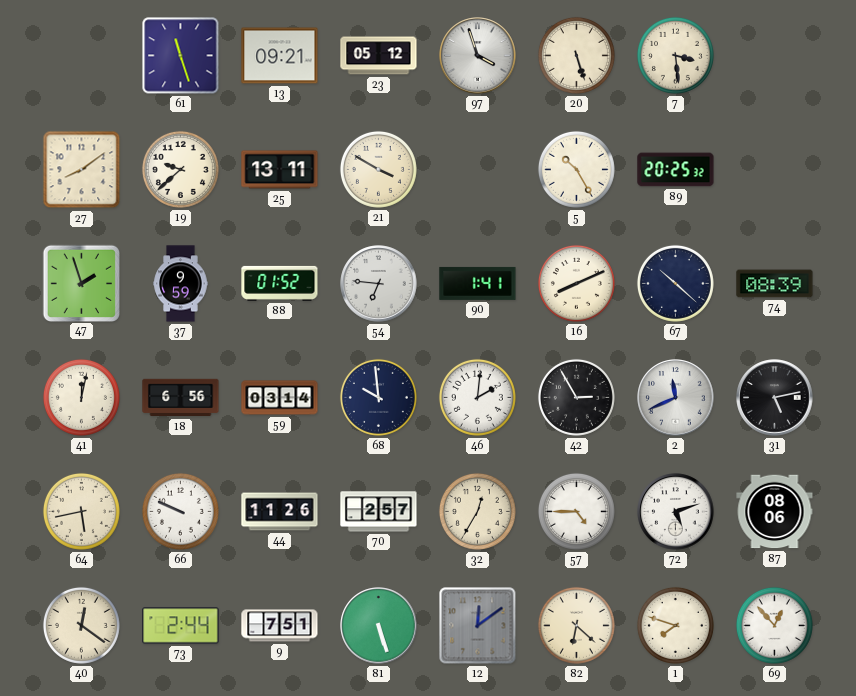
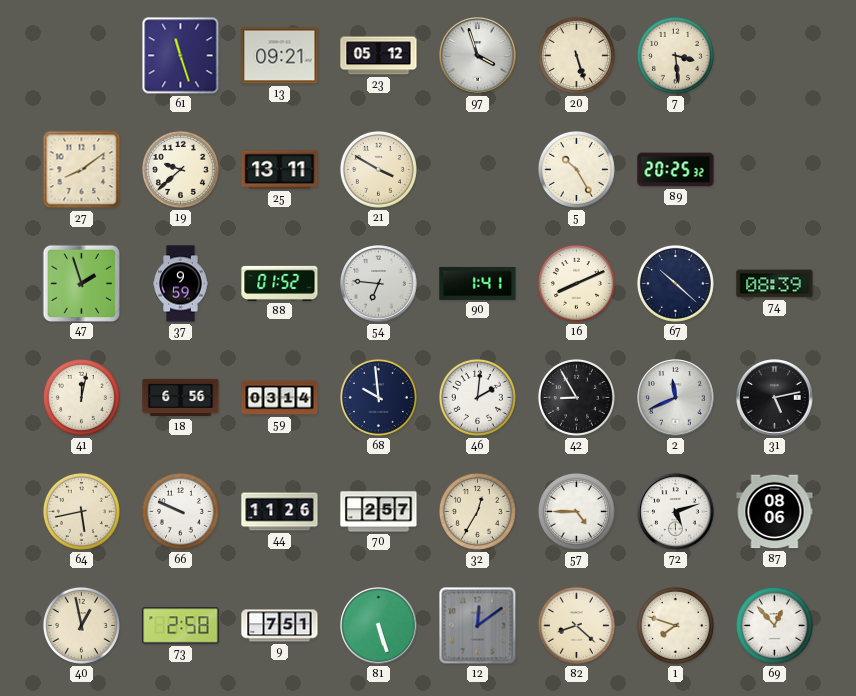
42: 2:55 -> 8:55 (576, 397)
40: 12:21 -> 12:58 (81, 625)
73: 2:44 -> 2:58 (181, 626)
82: 6:22 -> 8:22 (576, 625)
